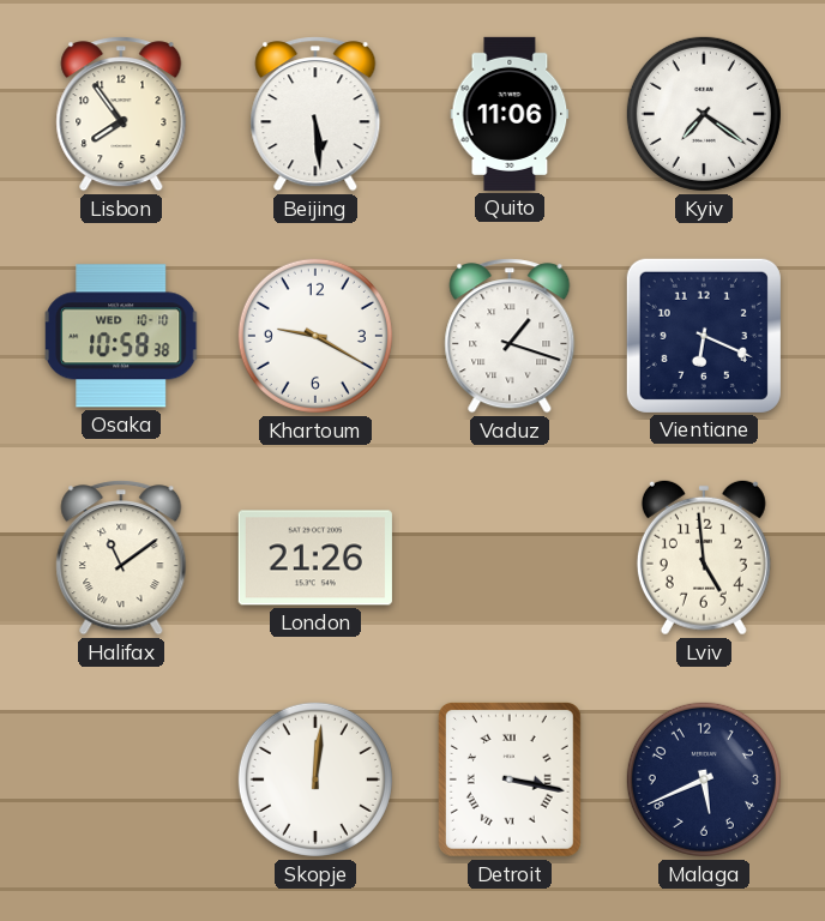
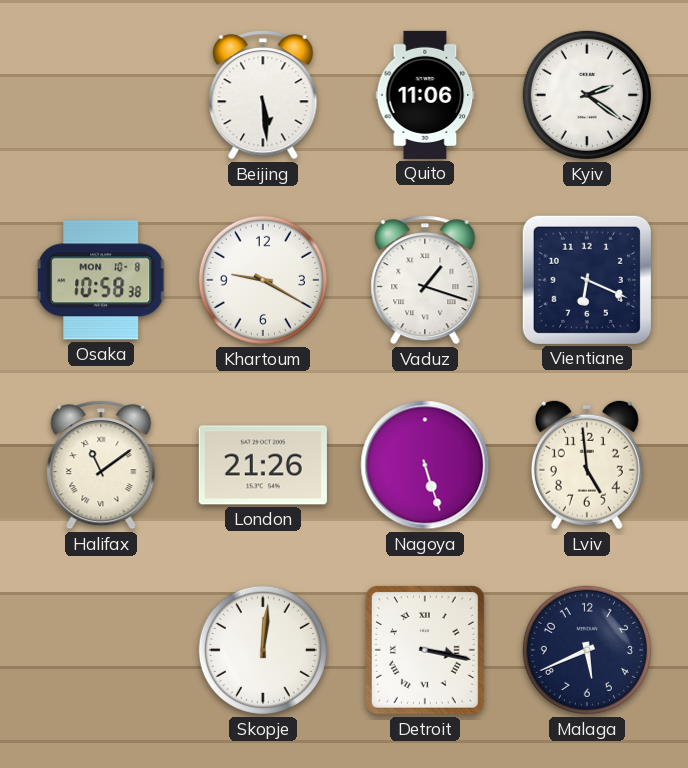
Lisbon: 7:54 -> none (121, 114)
Kyiv: 7:21 -> 2:21 (587, 95)
Osaka date: WED 10-10 -> MON 10-8 (101, 280)
Nagoya: none -> 5:27 (425, 465)
